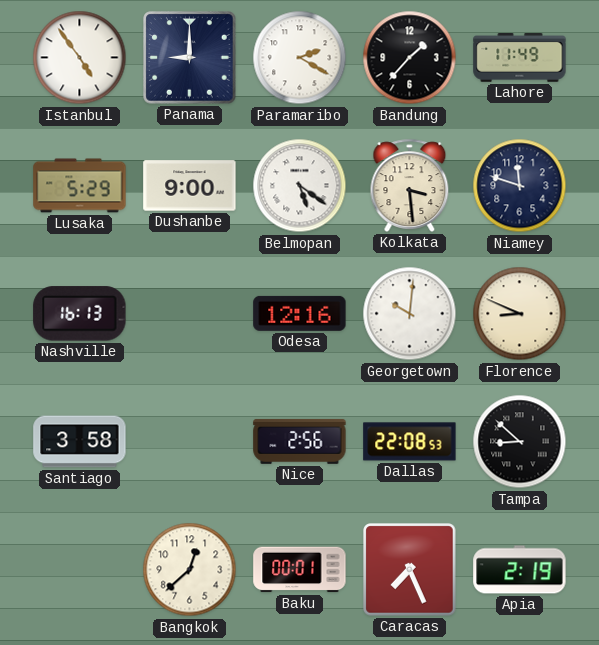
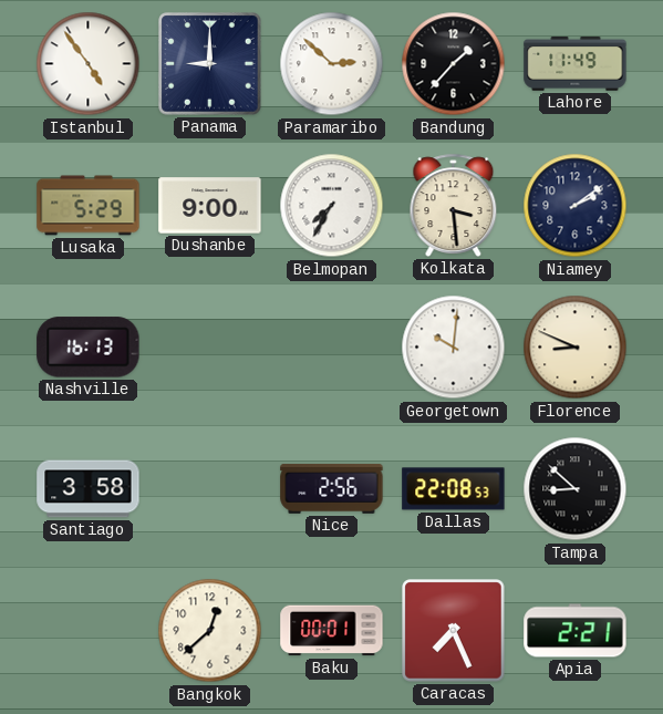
Paramaribo: 2:20 -> 2:52 (332, 64)
Belmopan: 5:21 -> 7:35 (332, 206)
Niamey: 11:48 -> 2:09 (576, 206)
Odesa: 12:16 -> none (300, 313)
Apia: 2:19 -> 2:21 (576, 631)
